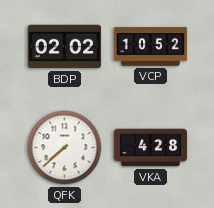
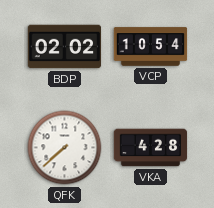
VCP: 10:52 -> 10:54 (151, 47)
